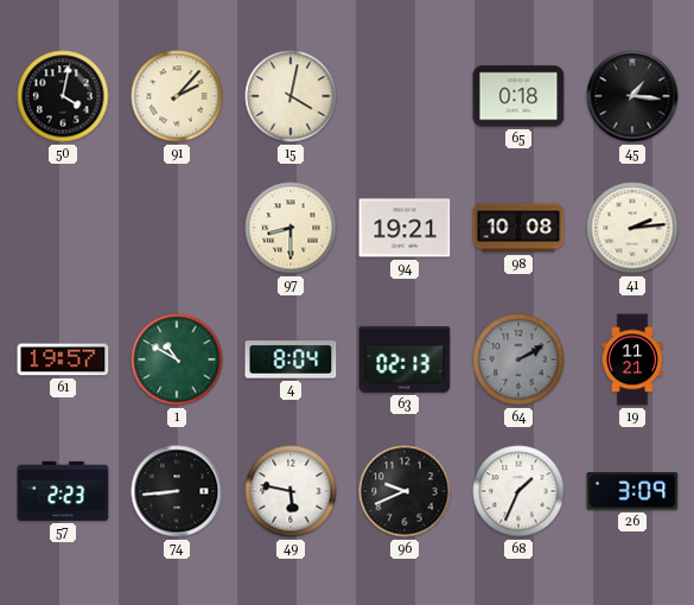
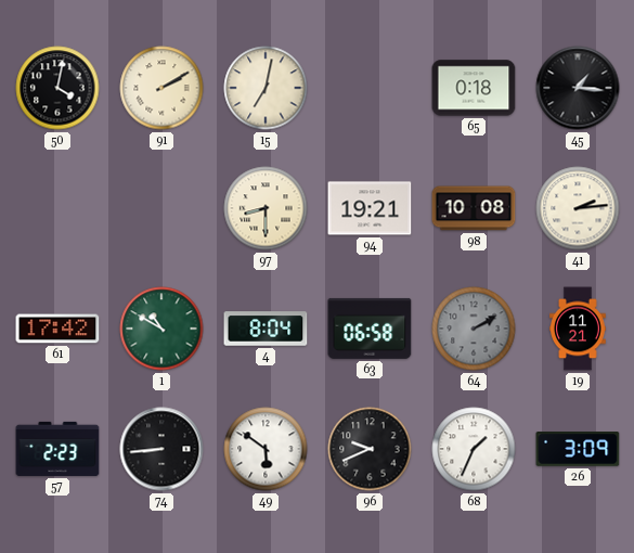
91: 2:07 -> 2:10 (161, 88)
15: 4:02 -> 7:02 (266, 88)
61: 19:57 -> 17:42 (57, 329)
63: 02:13 -> 06:58 (370, 329)
49: 5:47 -> 5:51 (266, 449)
